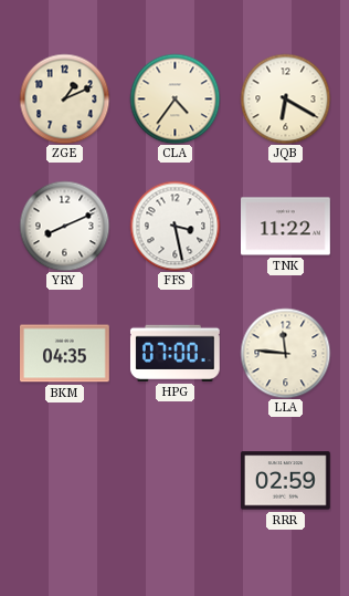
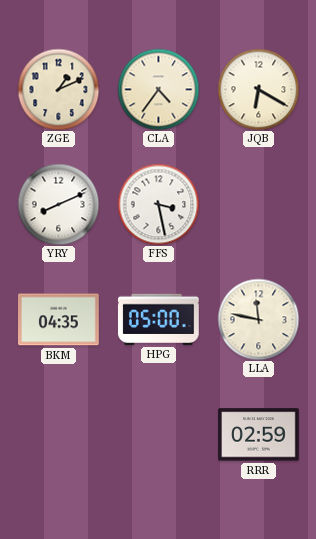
TNK: 11:22 -> none (286, 227)
HPG: 07:00 -> 05:00 (158, 319)
LLA: 11:46 -> 11:47 (258, 319)
